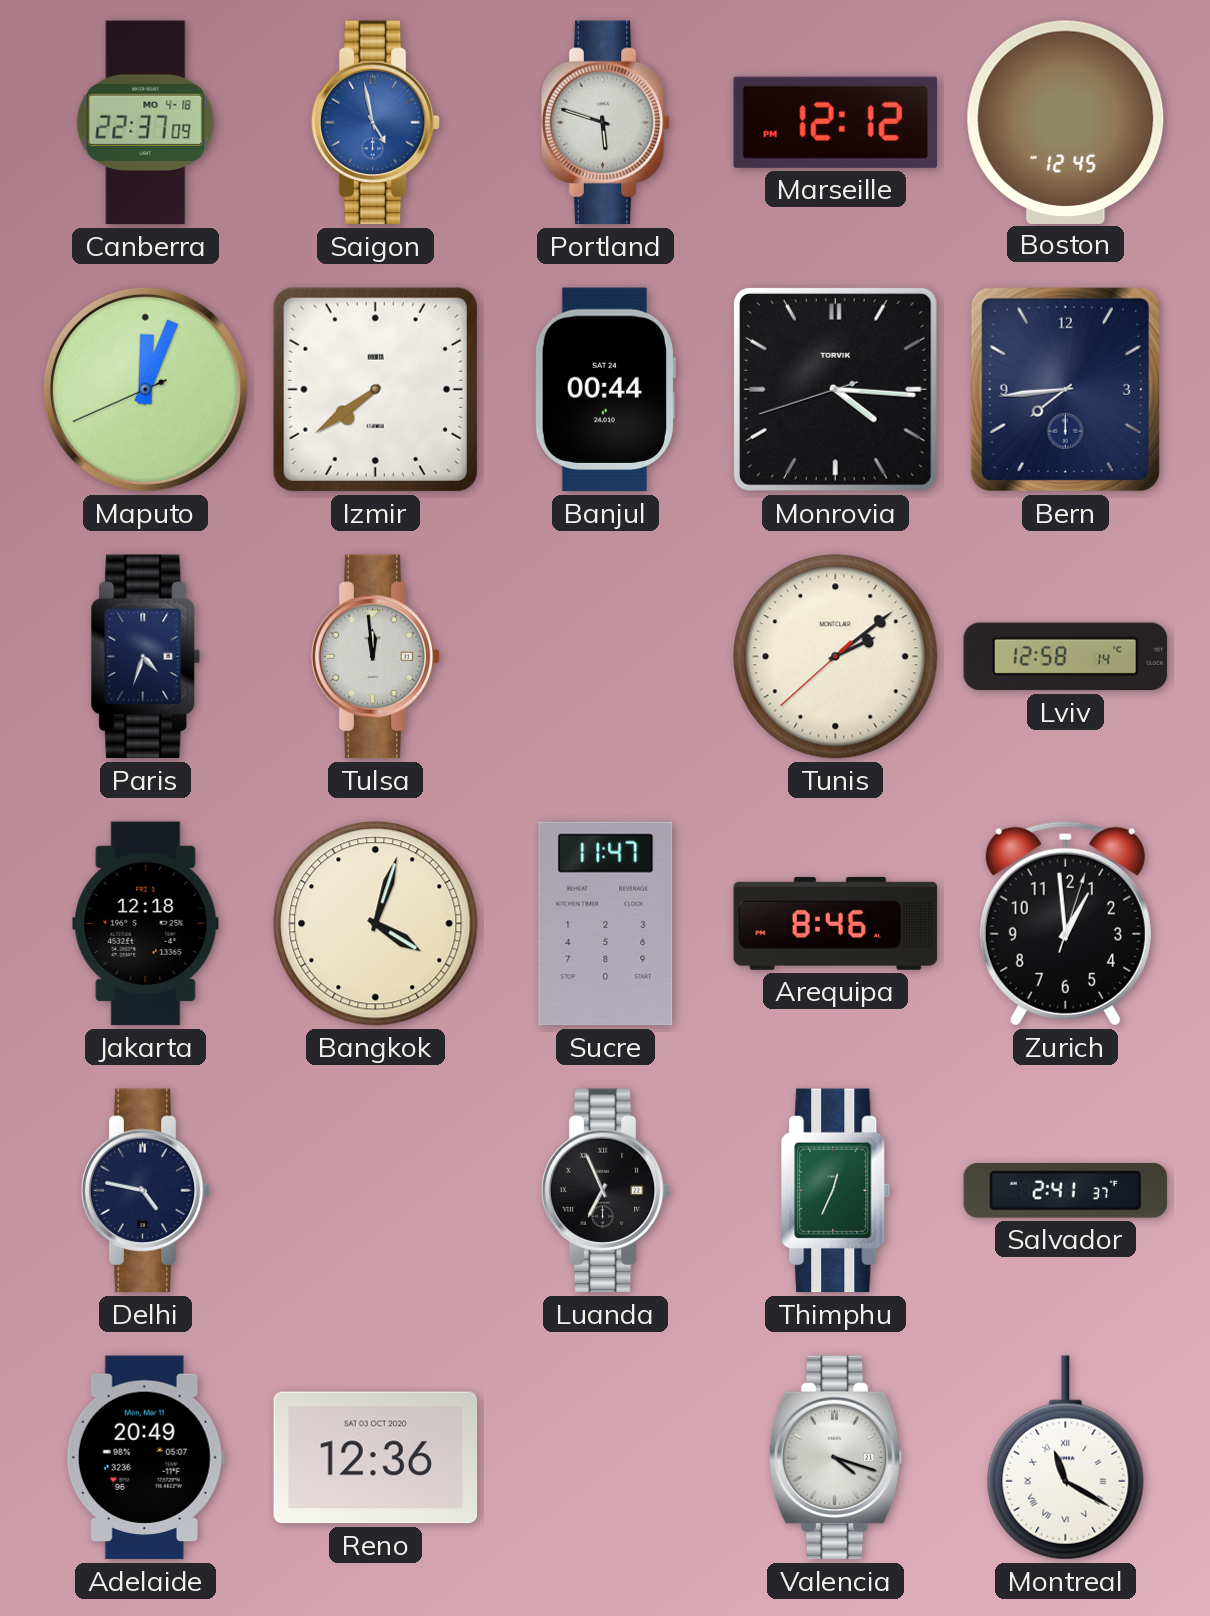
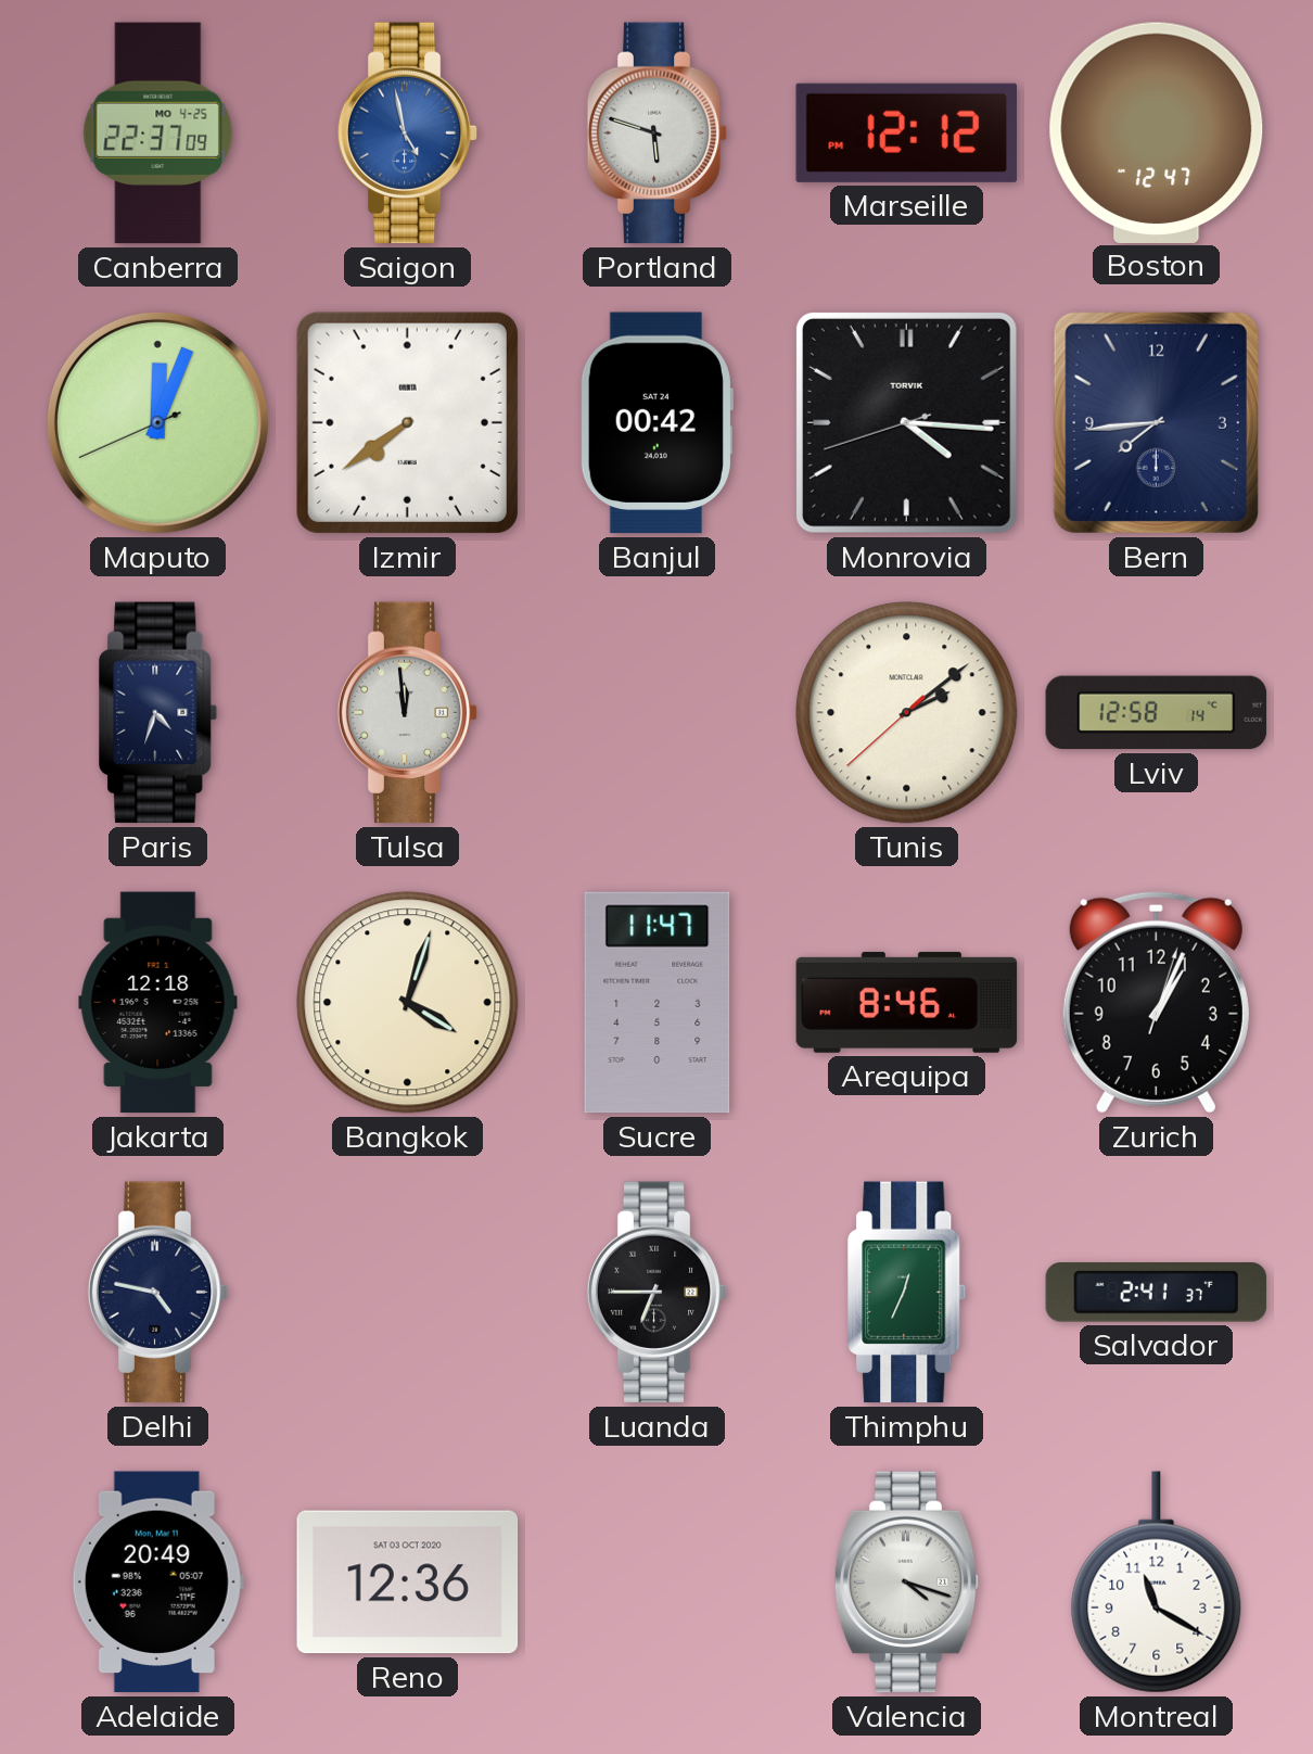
Canberra date: MO 4-18 -> MO 4-25 (158, 134)
Boston: 12:45 -> 12:47 (1157, 132)
Banjul: 00:44 -> 00:42 (656, 423)
Zurich: 12:59 -> 1:04 (1156, 1002)
Luanda: 6:56 -> 6:45 (658, 1293)
Montreal numerals: Roman -> Arabic (1157, 1583)
